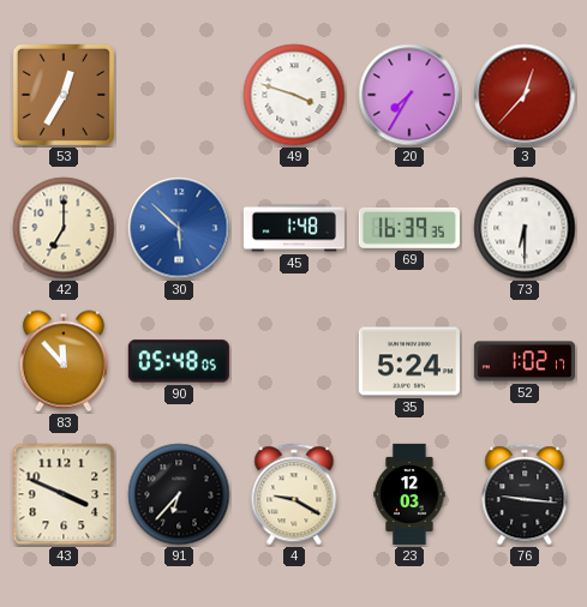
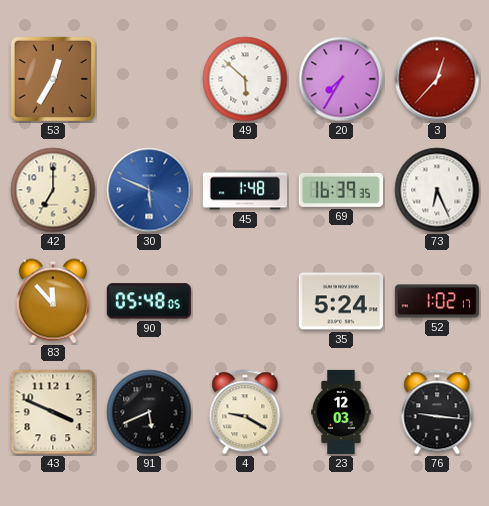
49: 3:48 -> 5:52 (245, 79)
30: 5:52 -> 5:49 (149, 190)
73: 6:30 -> 6:26 (437, 190)
91: 6:37 -> 5:41 (149, 412)
